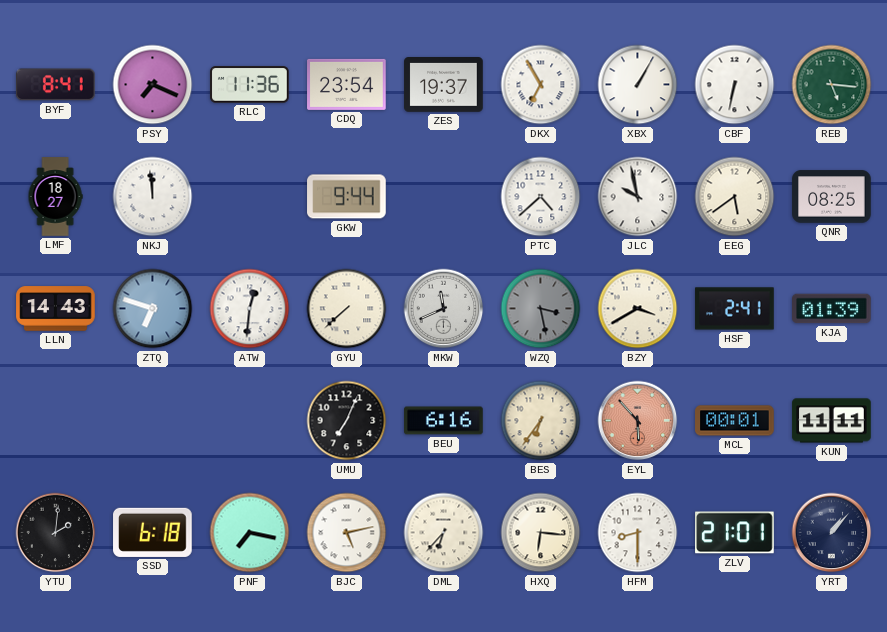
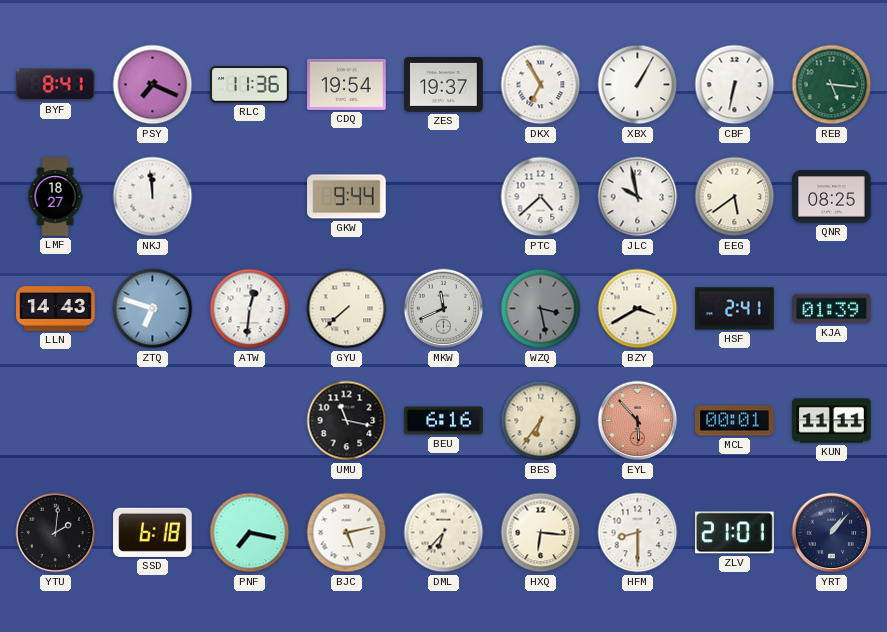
CDQ: 23:54 -> 19:54 (347, 84)
UMU: 7:04 -> 11:17 (347, 421)
